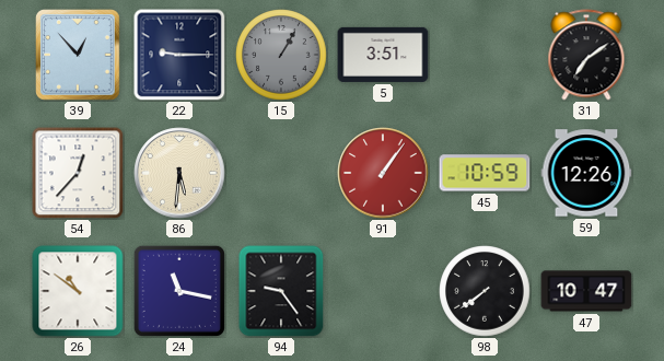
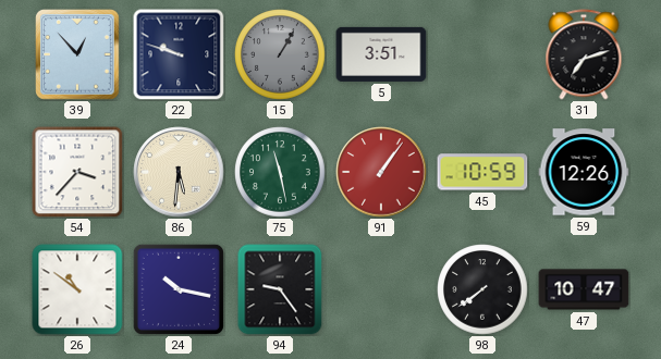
22: 9:15 -> 9:48 (179, 54)
31: 7:09 -> 7:12 (584, 54)
54: 12:37 -> 3:37 (77, 172)
75: none -> 11:28 (280, 172)
24: 11:17 -> 10:17 (179, 289)
